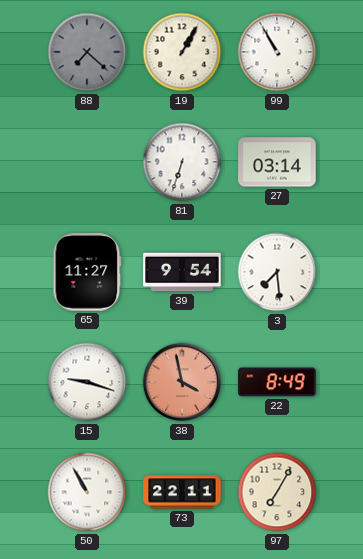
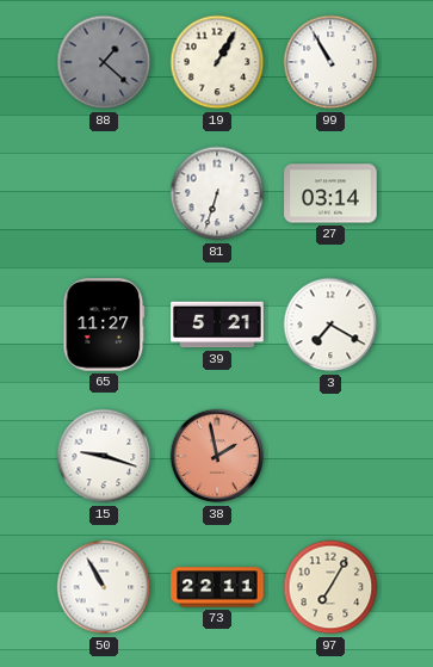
88: 7:22 -> 1:22 (104, 62)
39: 9:54 -> 5:21 (217, 325)
3: 7:29 -> 7:20 (330, 325)
38: 3:58 -> 1:58 (217, 456)
22: 8:49 -> none (277, 382)
